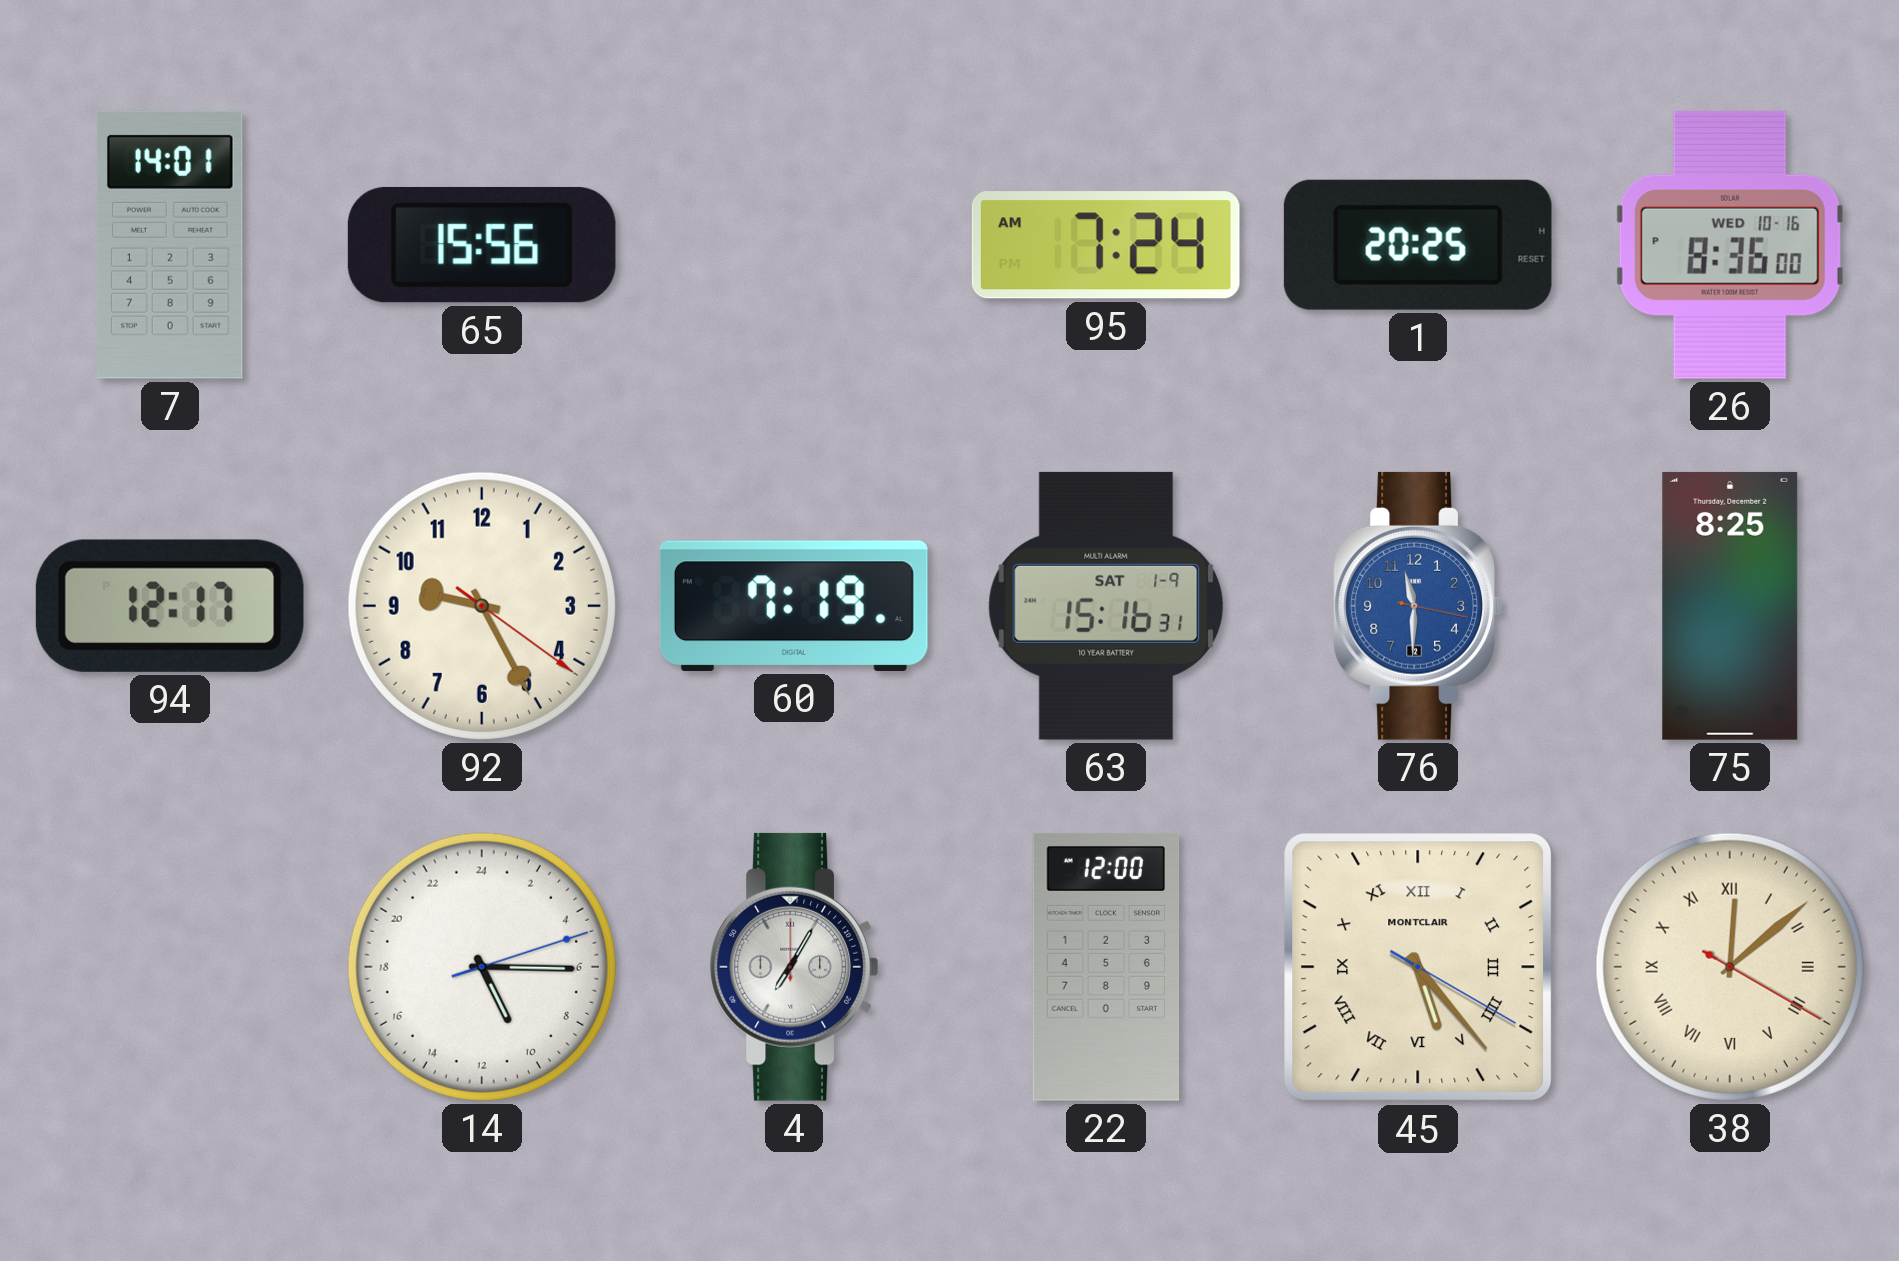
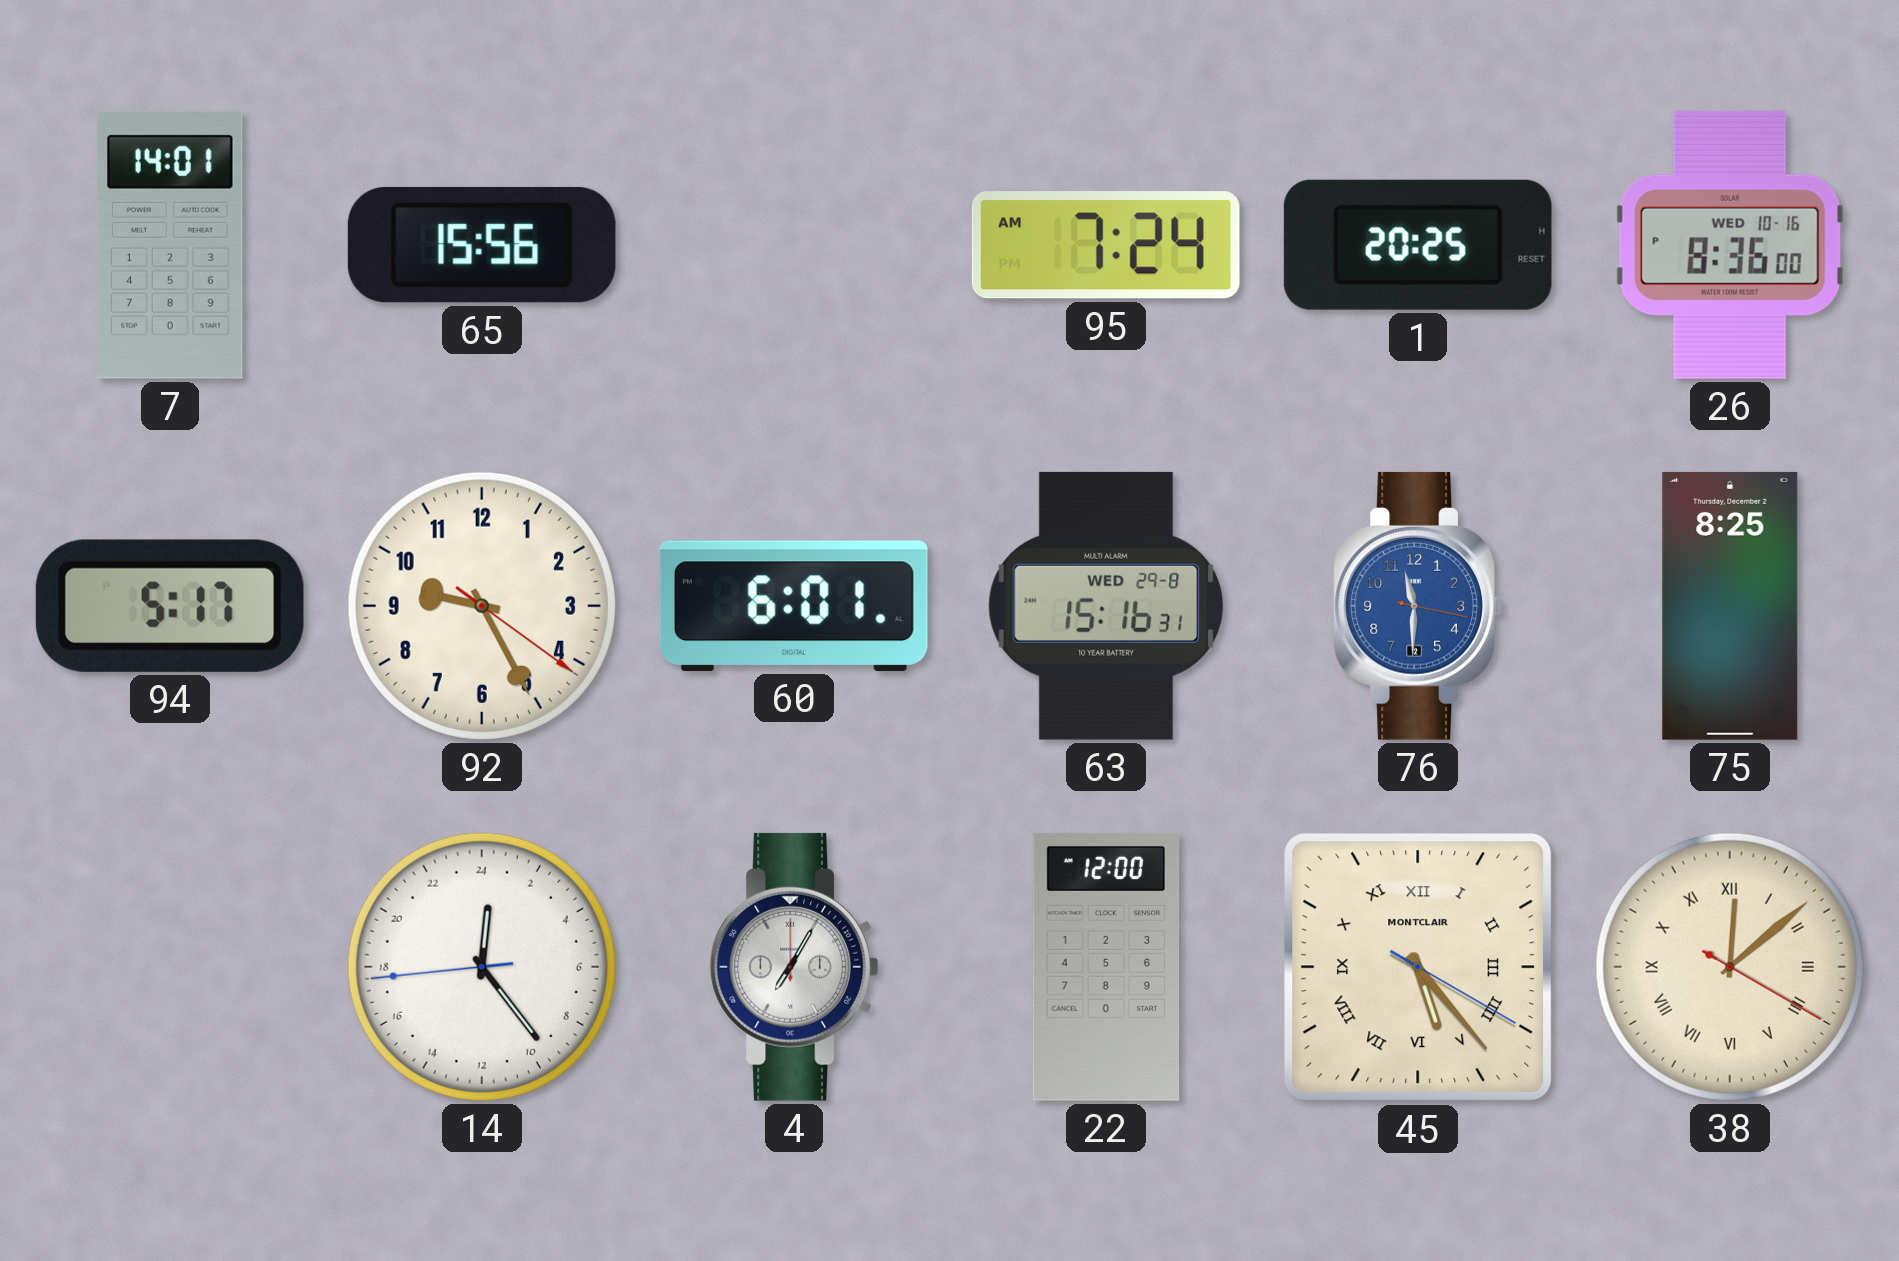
94: 12:17 -> 5:17 (170, 606)
60: 7:19 -> 6:01 (794, 606)
63 date: SAT 1-9 -> WED 29-8 (1106, 606)
14: 10:15 -> 0:23 (482, 967)
